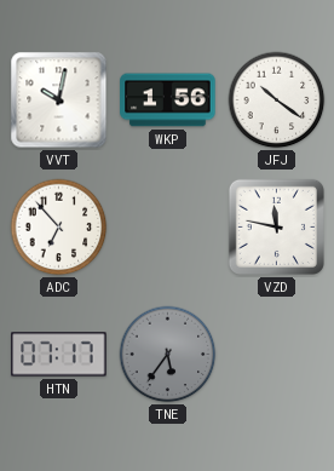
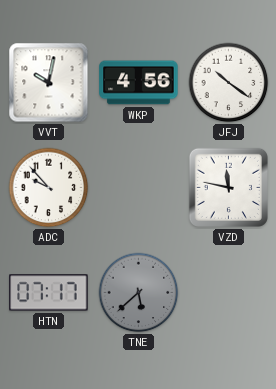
WKP: 1:56 -> 4:56 (139, 83)
ADC: 6:53 -> 9:53 (49, 188)
TNE: 5:36 -> 5:38 (139, 293)
